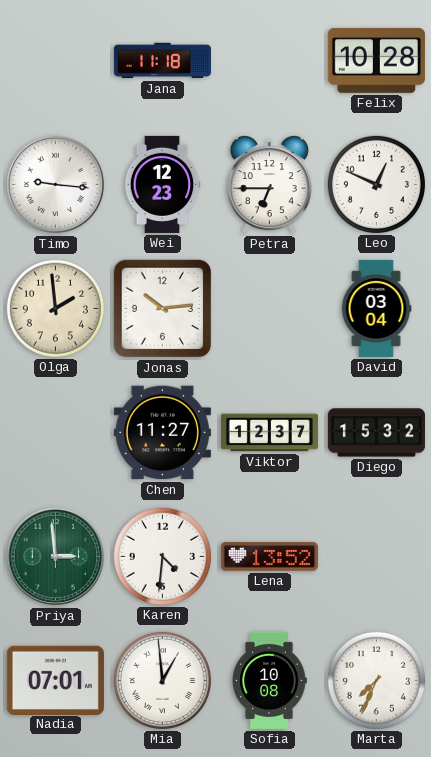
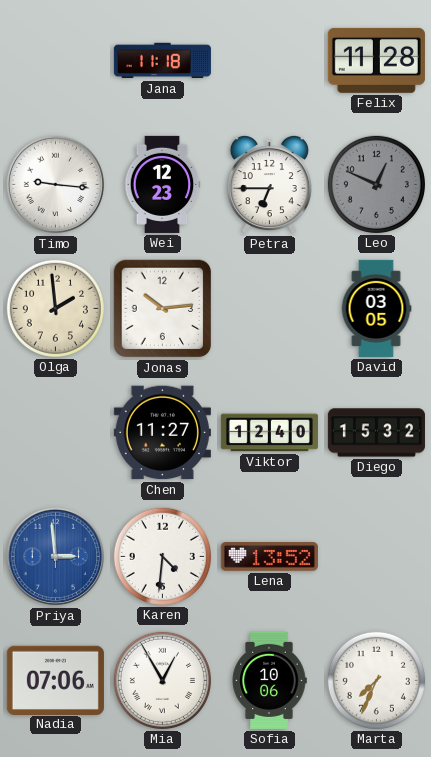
Felix: 10:28 -> 11:28 (376, 60)
Leo dial: white -> grey (376, 184)
David: 03:04 -> 03:05 (376, 308)
Viktor: 12:37 -> 12:40 (269, 433)
Priya dial: green -> blue (56, 557)
Nadia: 07:01 -> 07:06 (55, 680)
Mia: 12:59 -> 12:55 (162, 680)
Sofia: 10:08 -> 10:06 (269, 680)
